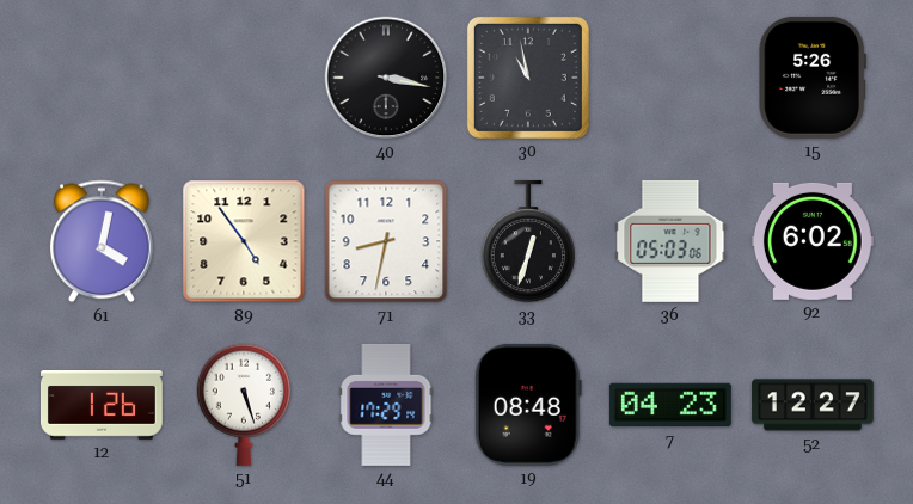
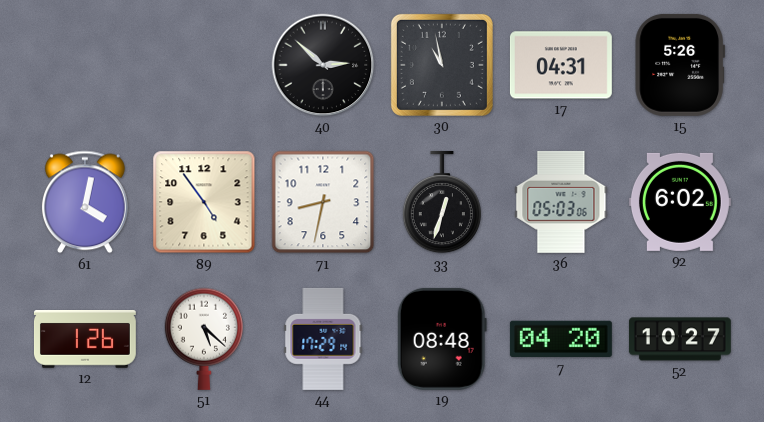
40: 3:17 -> 2:52 (323, 65)
17: none -> 04:31 (561, 65)
51: 5:27 -> 5:22 (204, 339)
7: 04:23 -> 04:20 (561, 339)
52: 12:27 -> 10:27 (680, 339)
